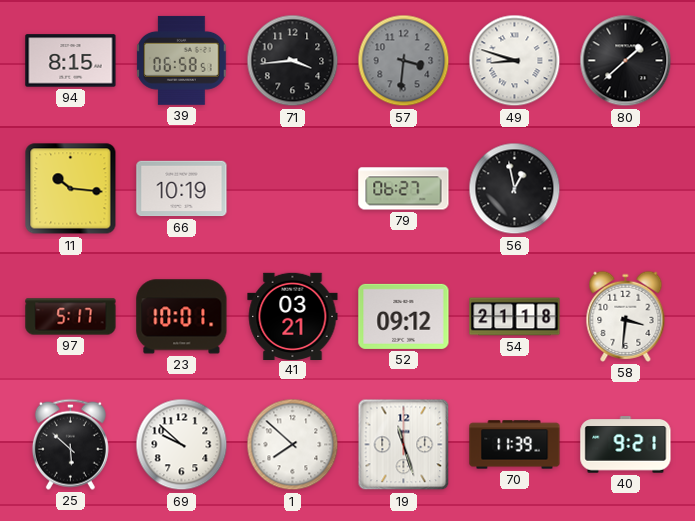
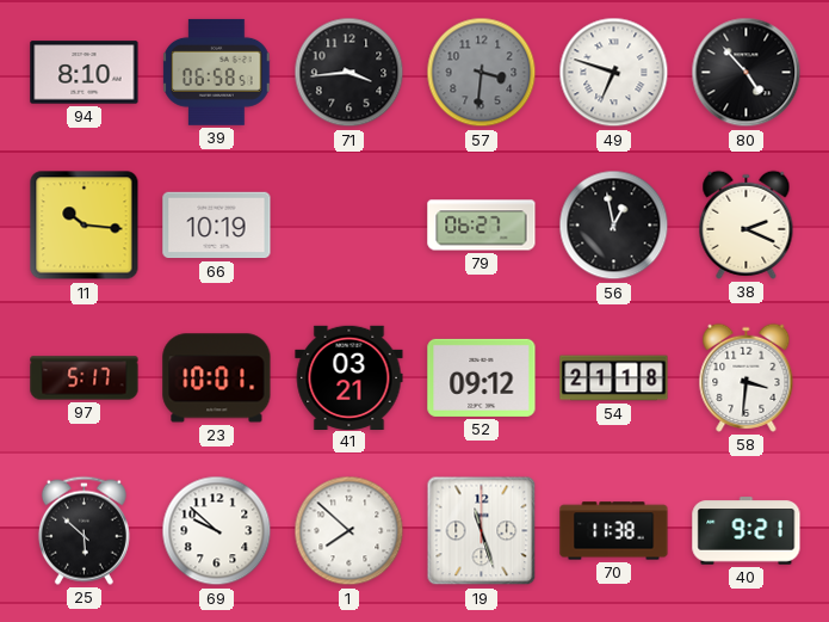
94: 8:15 -> 8:10 (85, 73)
49: 8:48 -> 6:48 (614, 73)
80: 1:38 -> 4:53 (747, 73)
38: none -> 2:19 (747, 224)
70: 11:39 -> 11:38 (614, 531)
